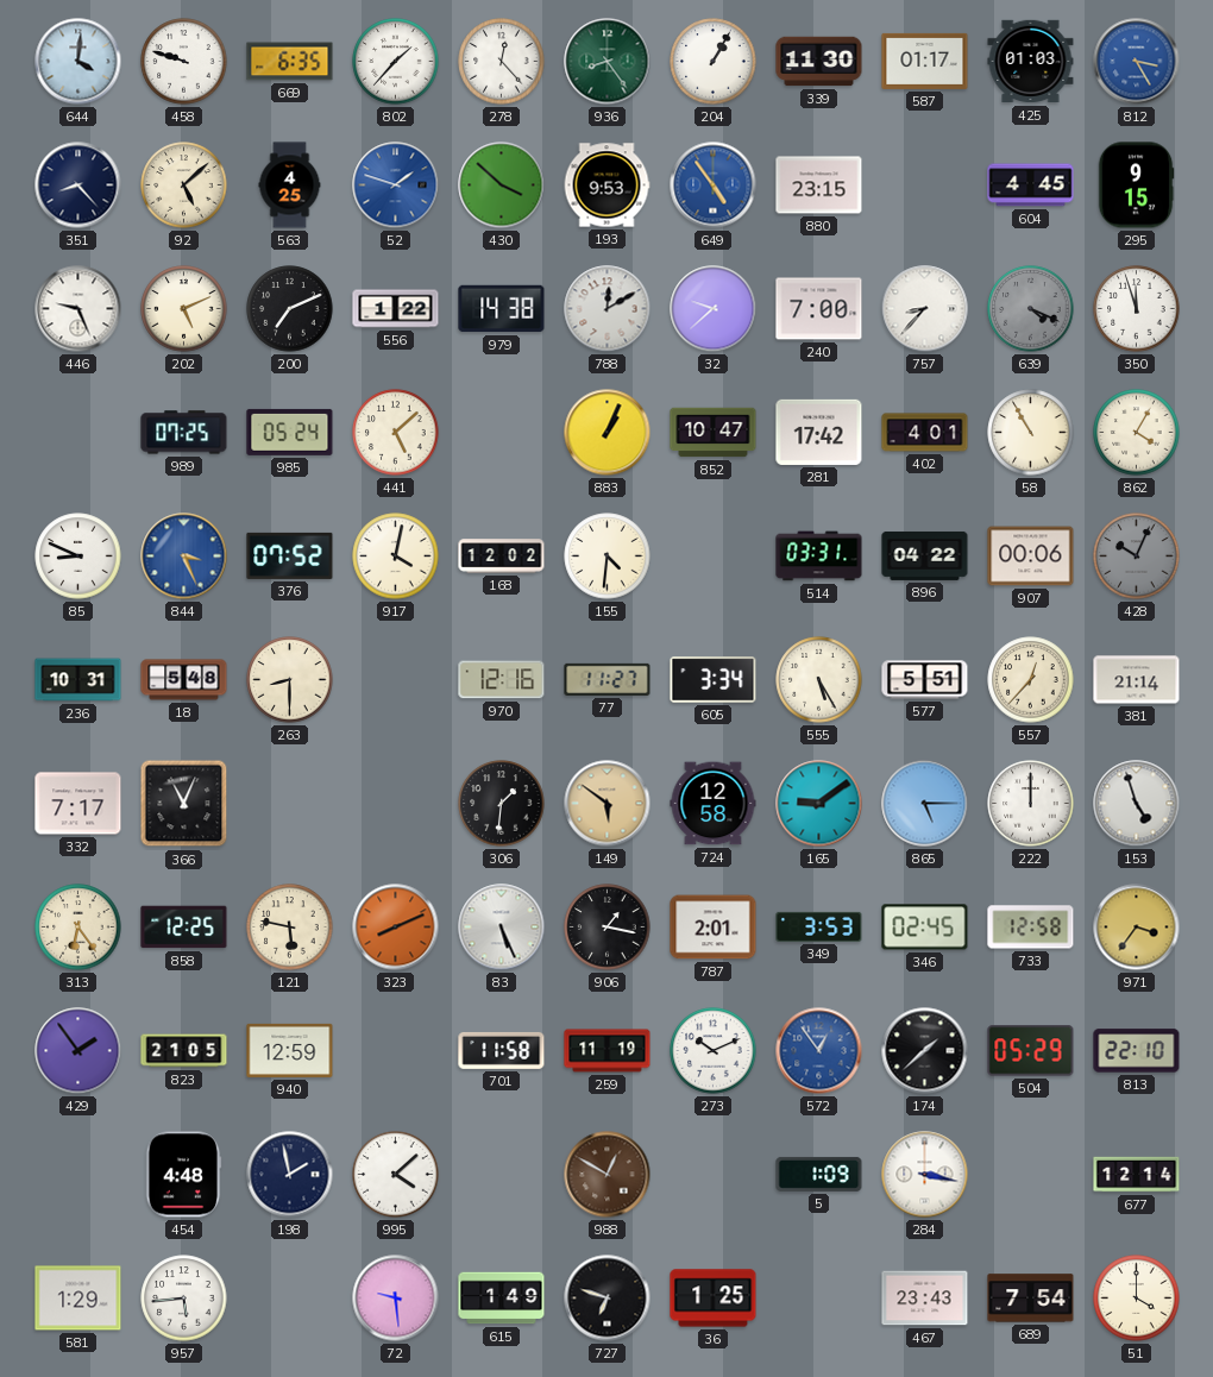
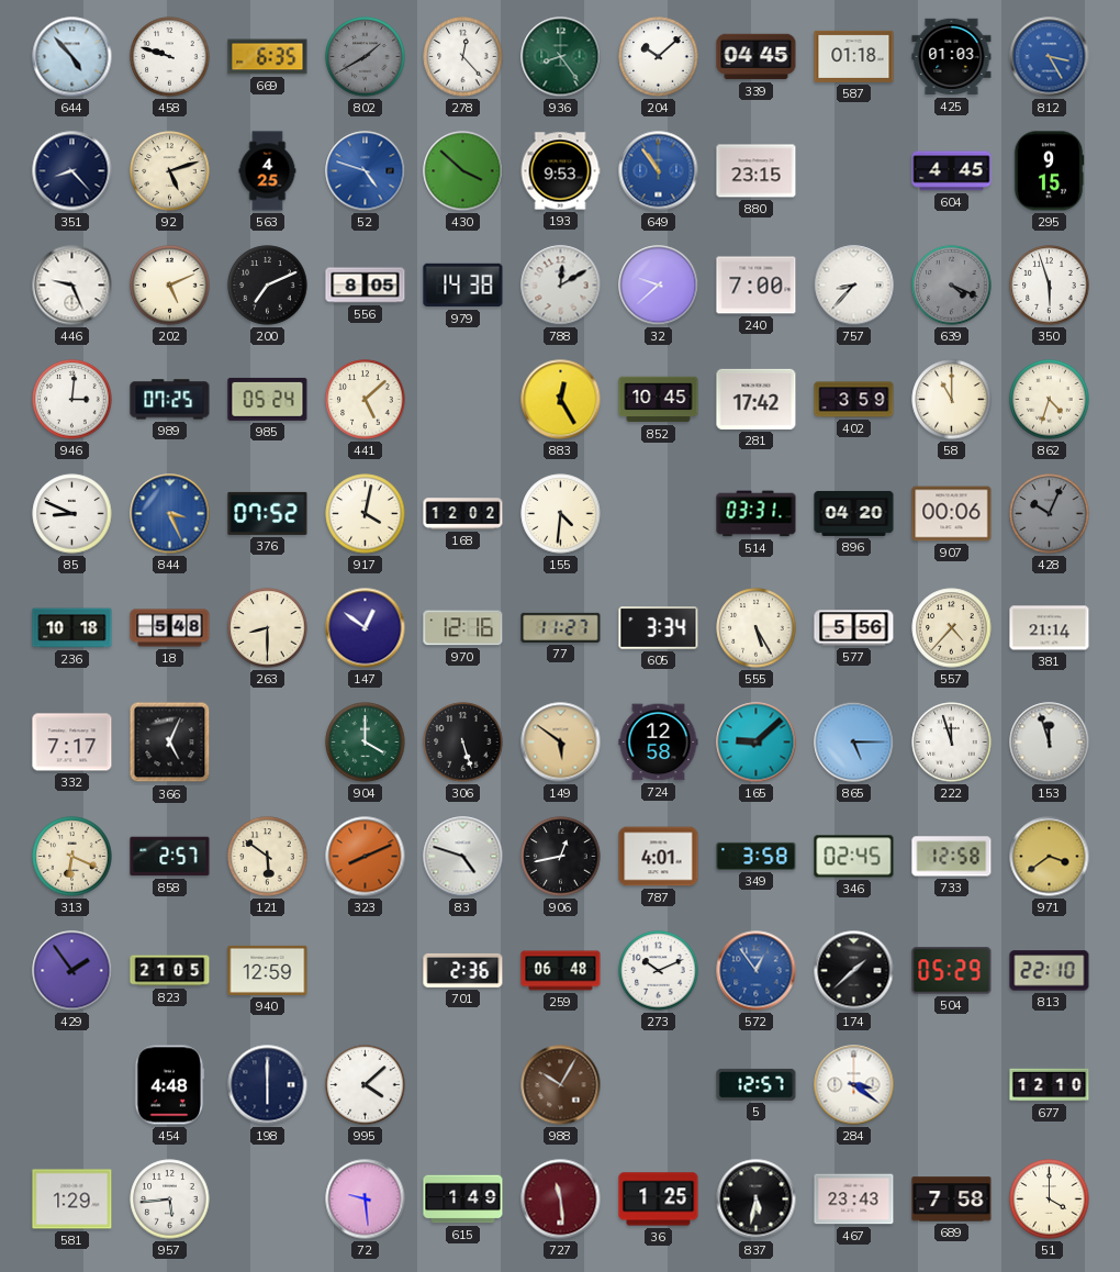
644: 4:01 -> 4:53 (72, 57)
802: 1:37 -> 1:40 (366, 57)
802 dial: white -> grey (366, 57)
204: 1:05 -> 10:08 (659, 57)
339: 11:30 -> 04:45 (757, 57)
587: 01:17 -> 01:18 (854, 56)
92: 5:08 -> 5:12 (170, 171)
52: 1:48 -> 4:48 (366, 171)
649: 4:54 -> 10:54 (659, 171)
556: 1:22 -> 8:05 (366, 286)
350: 11:57 -> 5:57 (1050, 286)
946: none -> 3:01 (72, 400)
883: 1:04 -> 12:25 (561, 400)
852: 10:47 -> 10:45 (659, 400)
402: 4:01 -> 3:59 (854, 400)
58: 10:55 -> 11:00 (952, 400)
862: 4:05 -> 4:33 (1050, 400)
896: 04:22 -> 04:20 (854, 513)
236: 10:31 -> 10:18 (72, 628)
147: none -> 12:51 (366, 628)
577: 5:51 -> 5:56 (854, 628)
557: 12:37 -> 4:37 (952, 628)
366: 11:04 -> 5:04 (170, 743)
904: none -> 4:00 (366, 743)
306: 1:31 -> 5:27 (463, 743)
165: 9:09 -> 9:08 (757, 743)
222: 12:00 -> 11:57 (952, 743)
153: 4:57 -> 11:57 (1050, 743)
313: 6:24 -> 6:19 (72, 857)
858: 12:25 -> 2:57 (170, 857)
121: 5:47 -> 5:51 (268, 857)
83: 5:26 -> 4:48 (463, 857)
906: 1:17 -> 12:43 (561, 857)
787: 2:01 -> 4:01 (659, 857)
349: 3:53 -> 3:58 (757, 856)
971: 3:36 -> 3:39 (1050, 857)
701: 11:58 -> 2:36 (463, 970)
259: 11:19 -> 06:48 (561, 971)
198: 1:58 -> 6:00 (268, 1085)
988: 12:50 -> 10:05 (561, 1085)
5: 1:09 -> 12:57 (757, 1084)
284: 3:17 -> 3:21 (854, 1085)
677: 12:14 -> 12:10 (1050, 1085)
727: 6:48 -> 11:29 (561, 1200)
727 dial: black -> burgundy (561, 1200)
837: none -> 5:32 (757, 1200)
689: 7:54 -> 7:58 (952, 1200)
